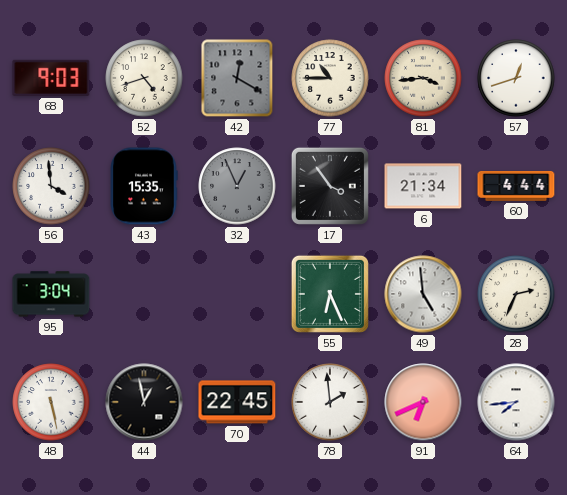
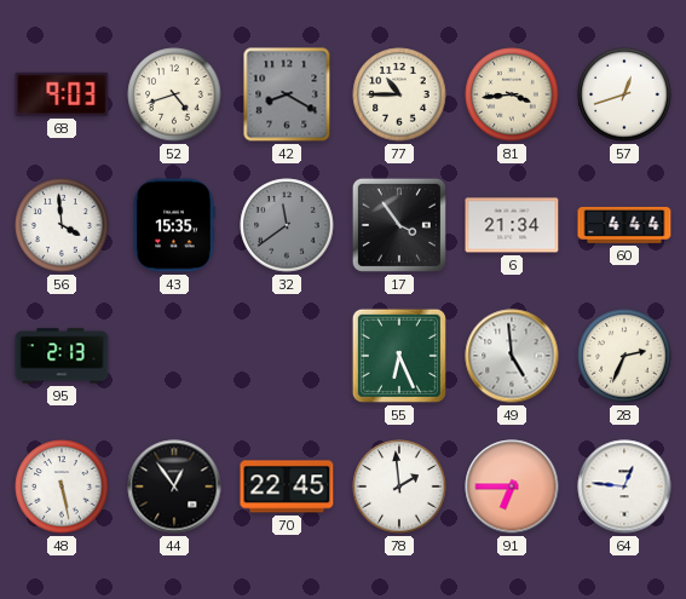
42: 12:20 -> 8:20 (287, 94)
32: 12:56 -> 11:39 (287, 225)
95: 3:04 -> 2:13 (62, 356)
44: 12:58 -> 12:54 (174, 486)
91: 6:41 -> 6:45 (512, 486)
64: 7:44 -> 12:46 (624, 486)
